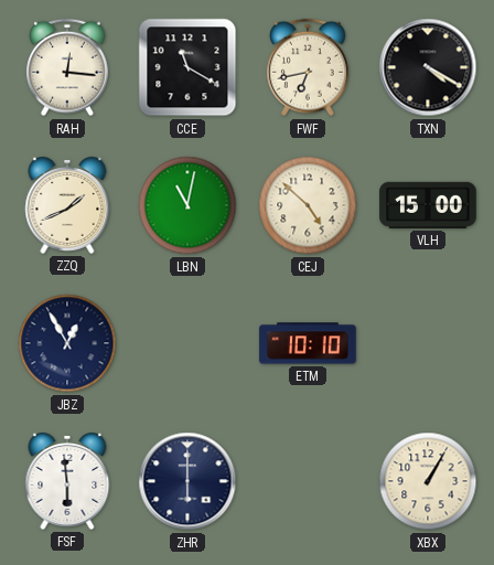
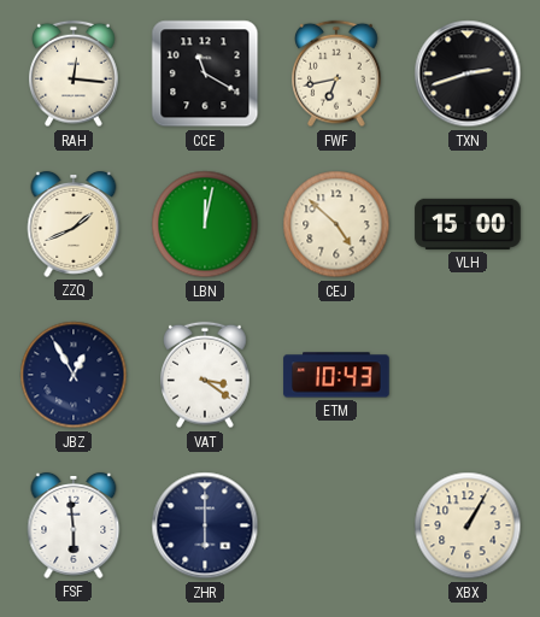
TXN: 4:20 -> 2:42 (468, 74)
LBN: 11:02 -> 12:02 (205, 224)
VAT: none -> 3:21 (206, 375)
ETM: 10:10 -> 10:43 (336, 375)
